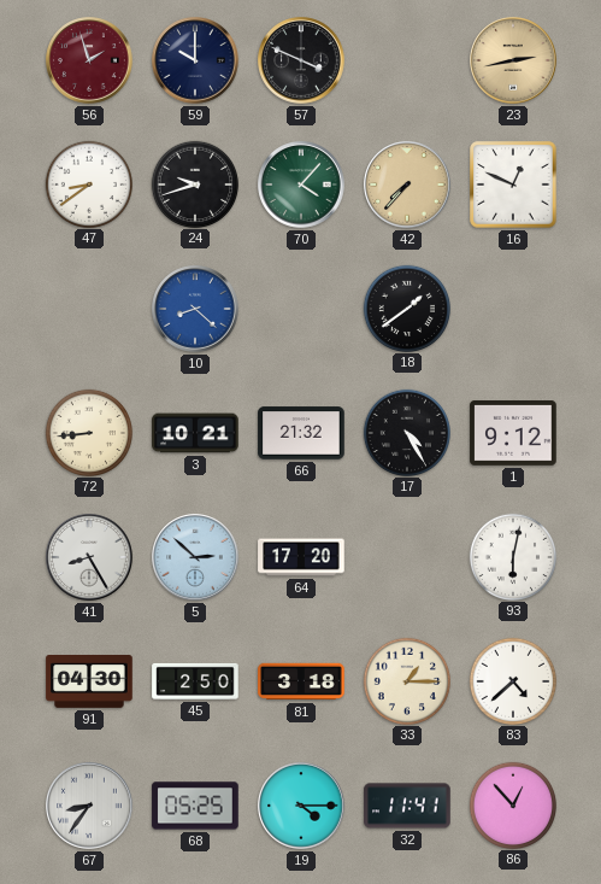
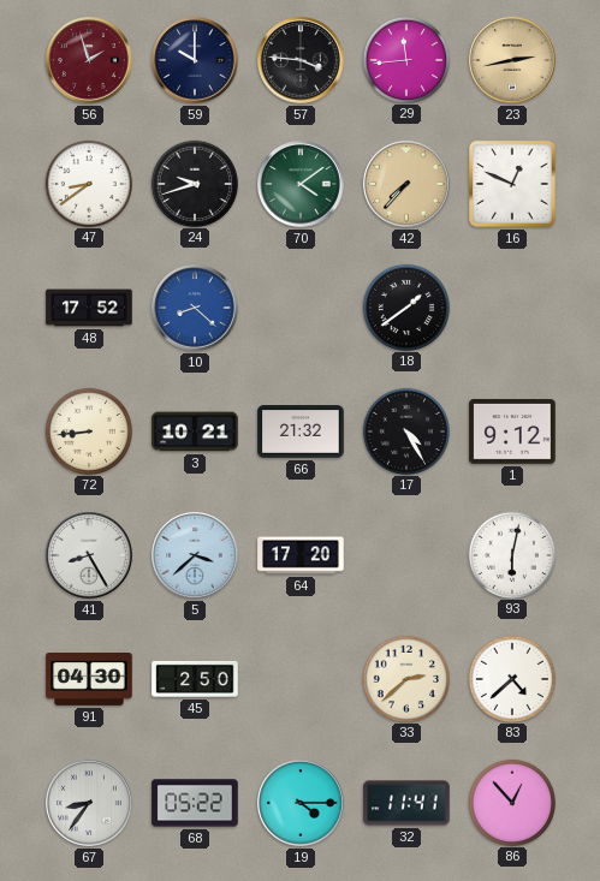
57: 3:49 -> 3:46 (301, 60)
29: none -> 11:44 (405, 59)
70: 4:07 -> 4:09 (301, 184)
48: none -> 17:52 (89, 308)
5: 2:52 -> 3:38 (195, 555)
81: 3:18 -> none (301, 681)
33: 1:15 -> 2:38 (405, 678)
68: 05:25 -> 05:22 (195, 803)
